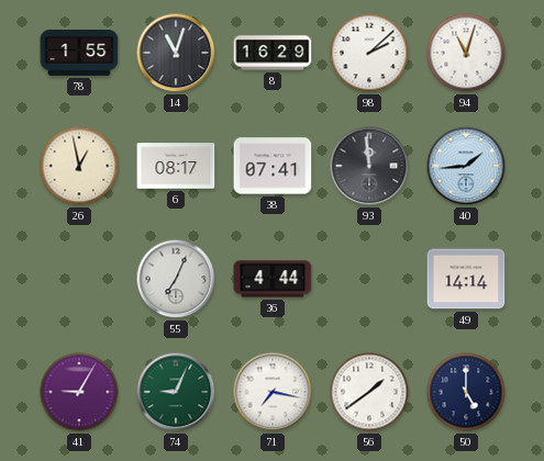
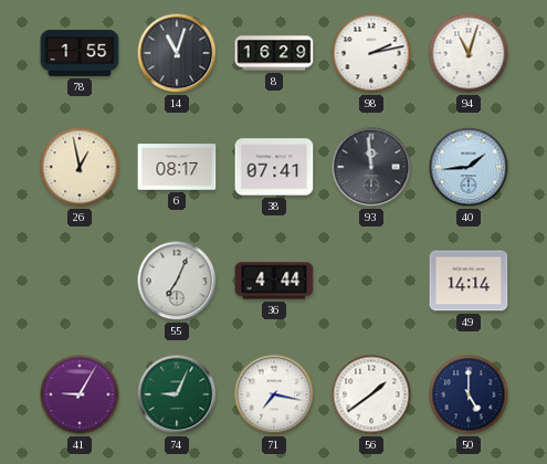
98: 2:08 -> 2:13 (371, 53)
